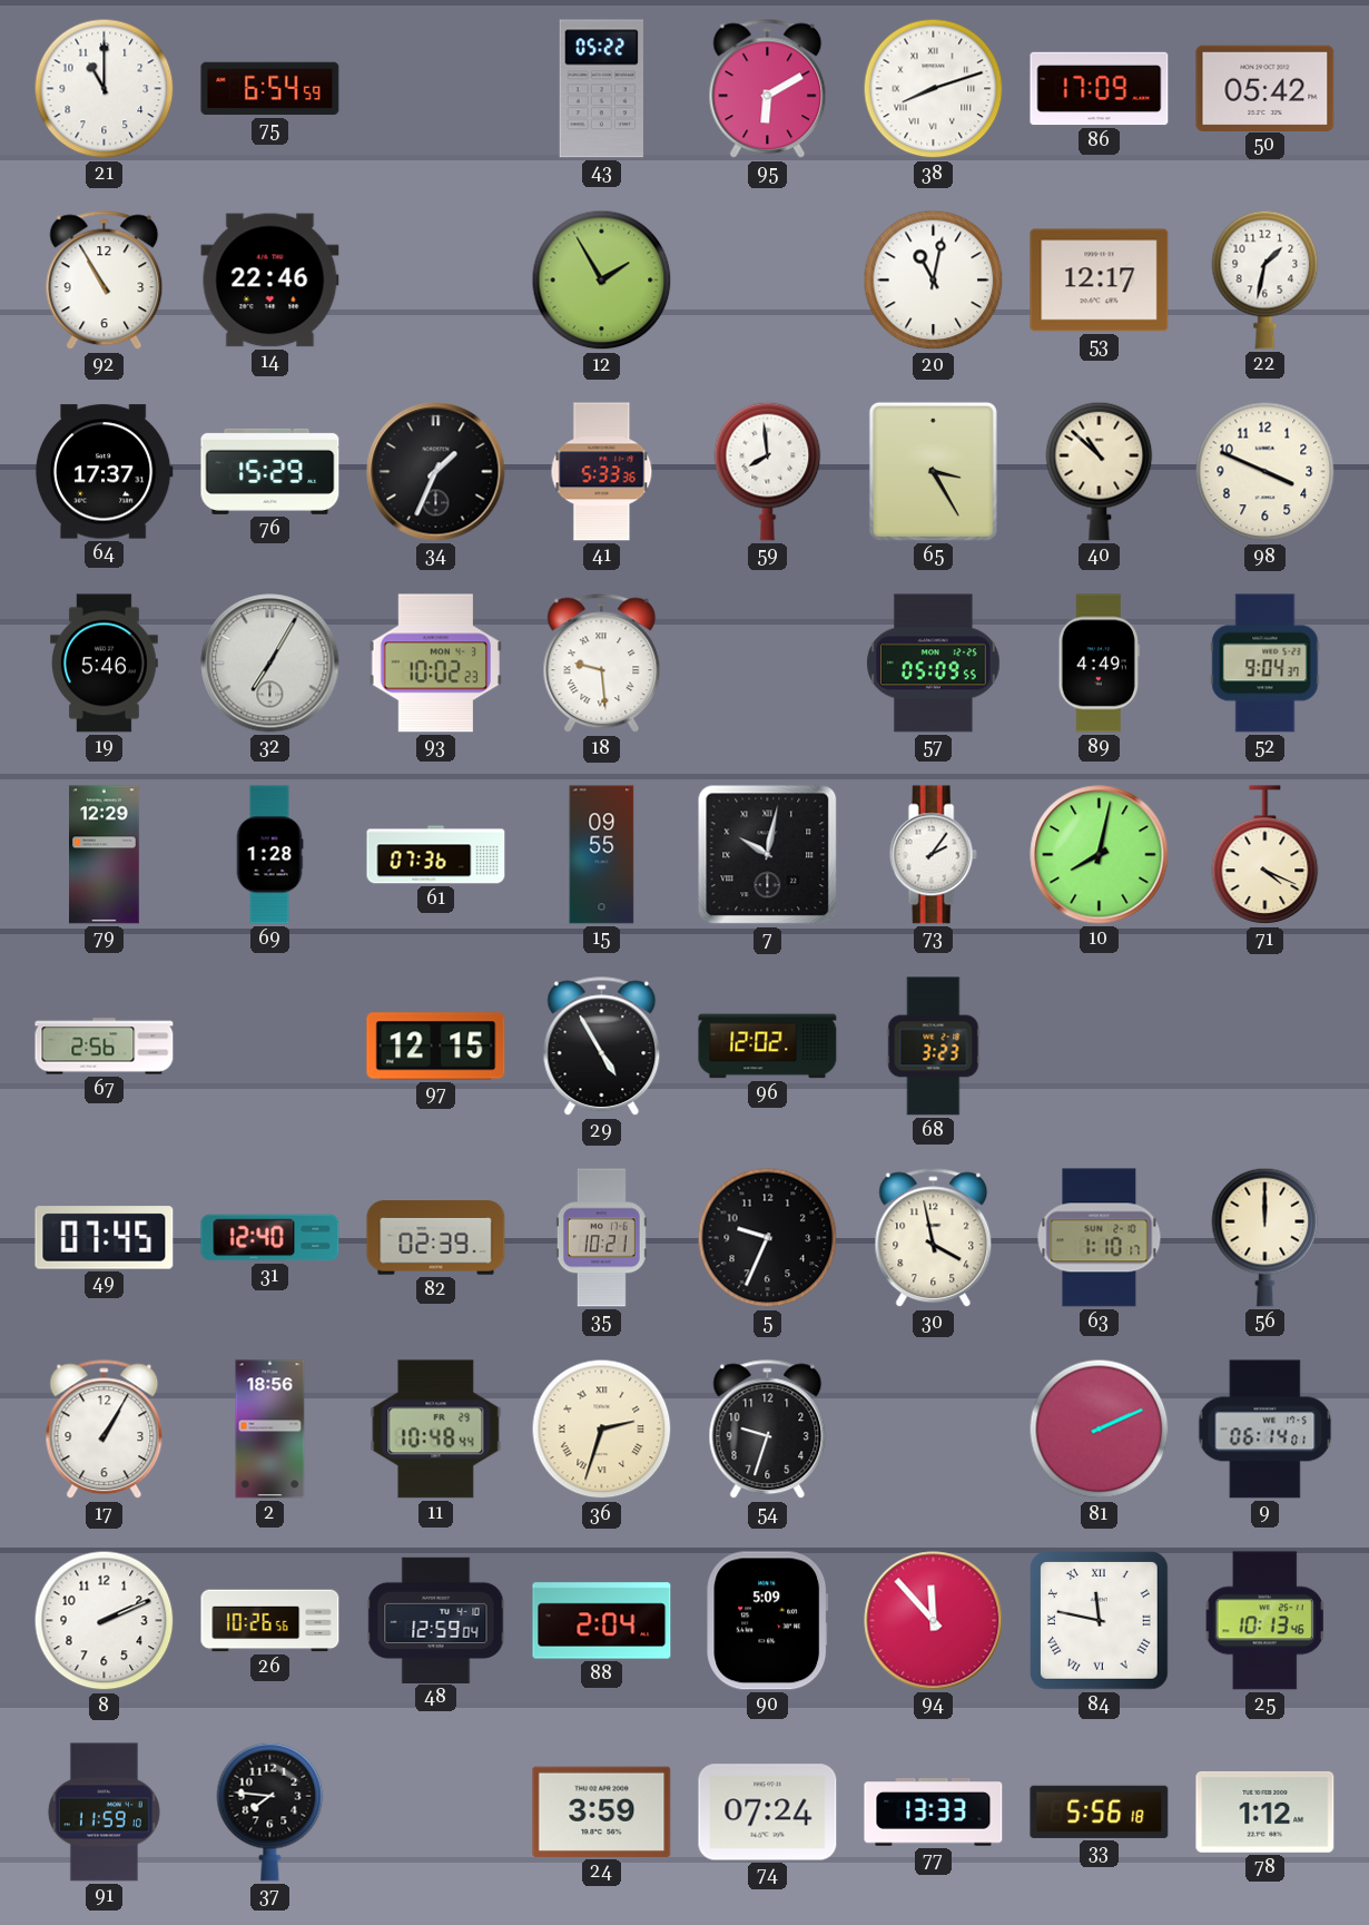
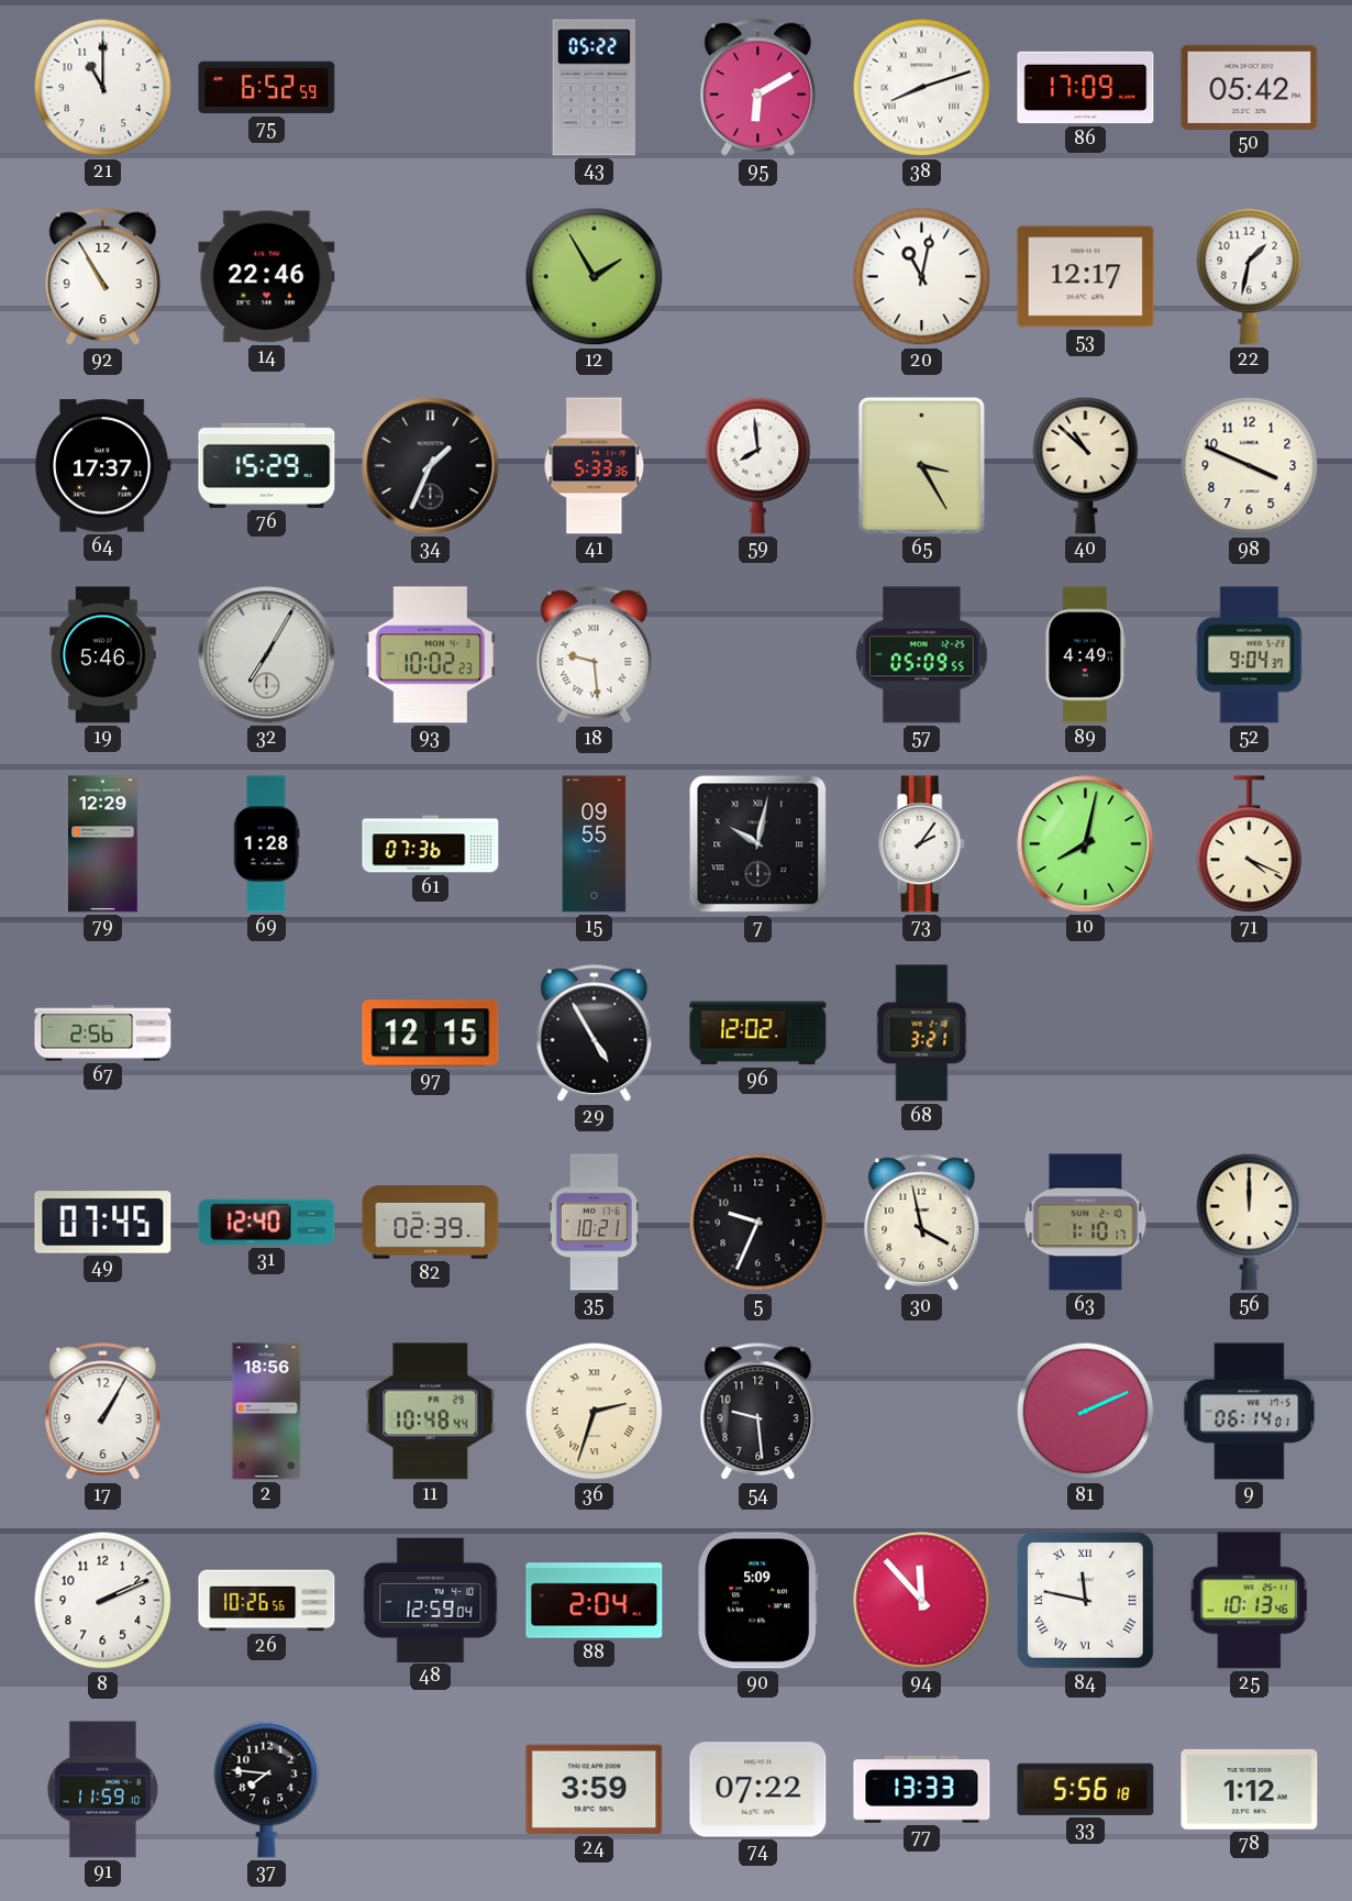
75: 6:54 -> 6:52 (267, 88)
68: 3:23 -> 3:21 (922, 1034)
54: 9:33 -> 9:29 (758, 1412)
74: 07:24 -> 07:22 (758, 1790)
